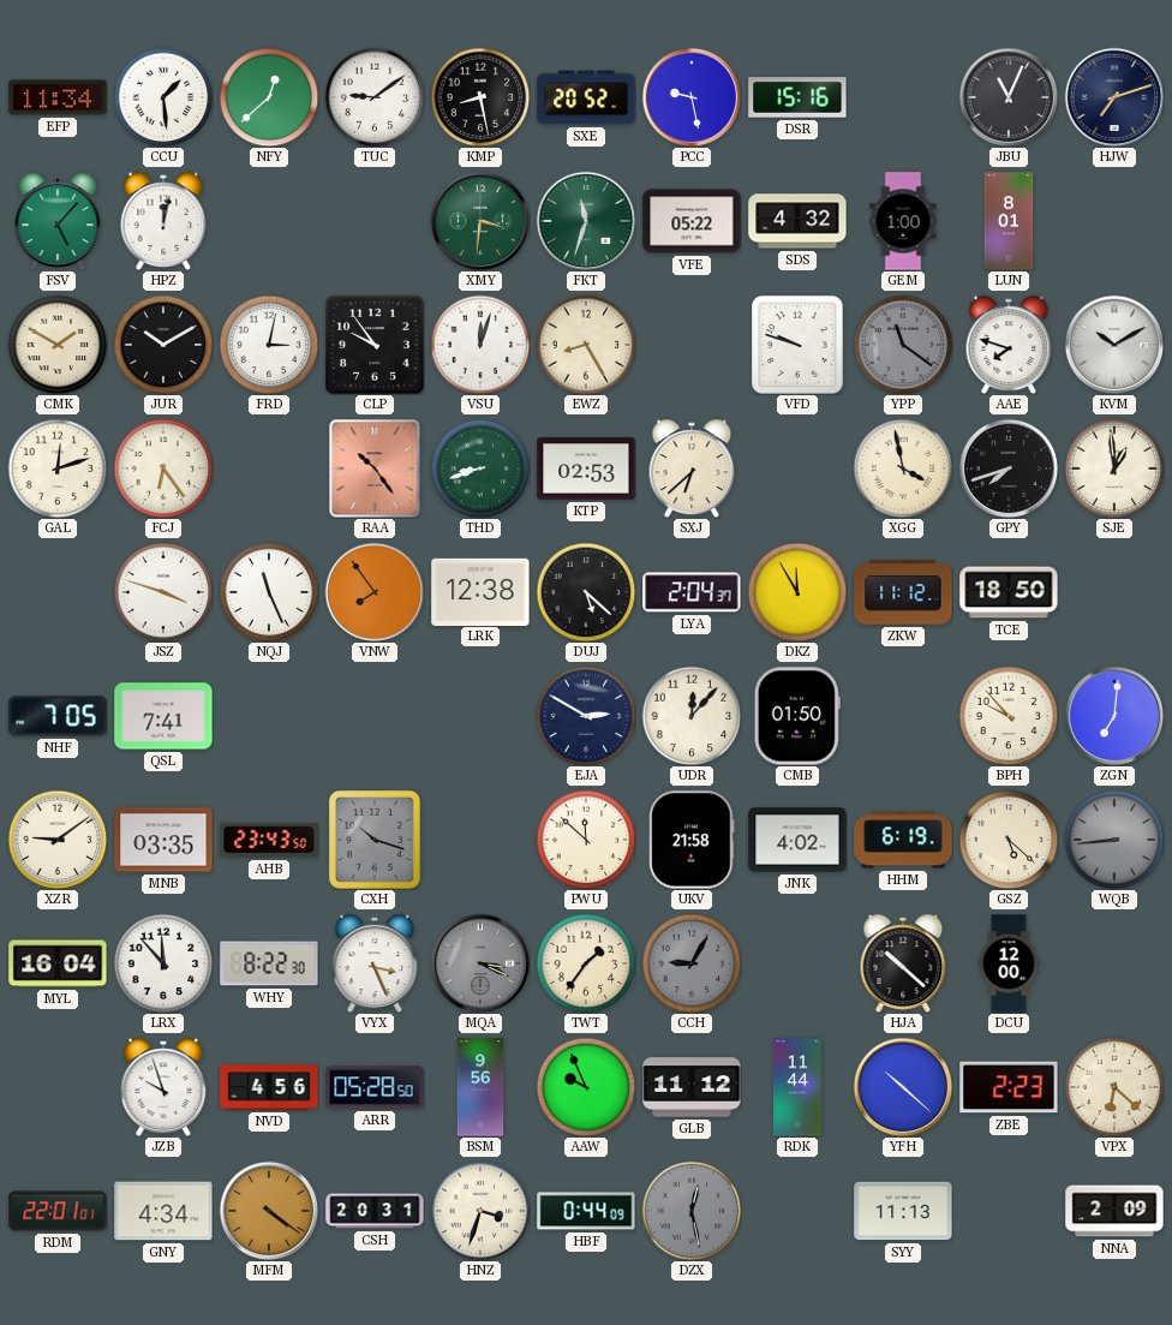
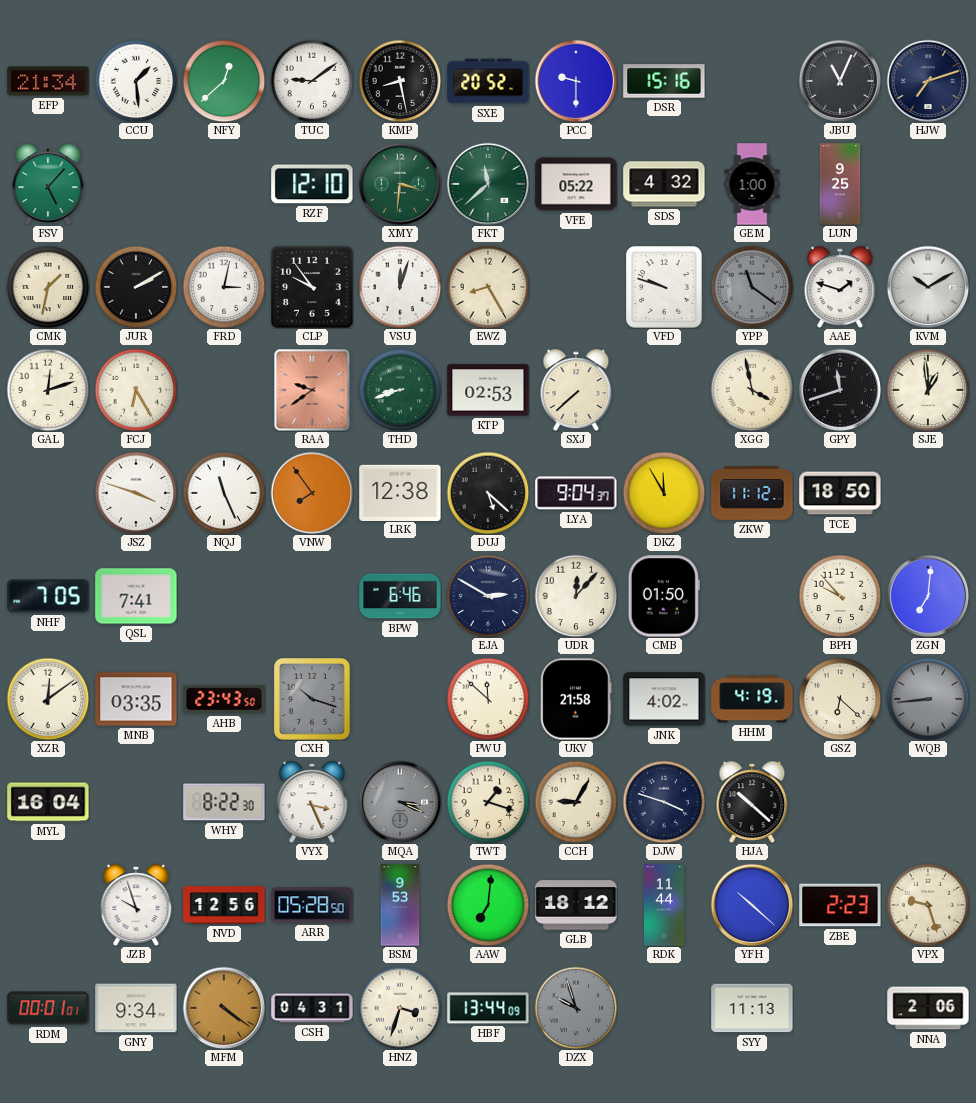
EFP: 11:34 -> 21:34 (48, 81)
PCC: 9:28 -> 9:30 (576, 81)
HPZ: 12:02 -> none (163, 220)
RZF: none -> 12:10 (312, 184)
FKT: 11:33 -> 11:38 (488, 184)
LUN: 8:01 -> 9:25 (840, 184)
CMK: 1:50 -> 1:32 (48, 287)
JUR: 10:10 -> 2:10 (136, 287)
AAE: 7:48 -> 1:48 (840, 286)
FCJ: 6:24 -> 6:25 (136, 390)
RAA: 10:24 -> 9:39 (312, 390)
SXJ: 6:38 -> 7:38 (576, 389)
GPY: 7:42 -> 11:42 (840, 390)
LYA: 2:04 -> 9:04 (576, 493)
BPW: none -> 6:46 (400, 596)
XZR: 9:09 -> 12:09 (48, 699)
HHM: 6:19 -> 4:19 (752, 699)
GSZ: 5:22 -> 6:22 (840, 699)
LRX: 11:53 -> none (163, 963)
TWT: 1:36 -> 1:18 (488, 802)
CCH dial: grey -> cream (576, 802)
DJW: none -> 3:48 (664, 802)
DCU: 12:00 -> none (1009, 963)
NVD: 4:56 -> 12:56 (224, 905)
BSM: 9:56 -> 9:53 (400, 905)
AAW: 9:56 -> 7:01 (488, 905)
GLB: 11:12 -> 18:12 (576, 905)
VPX: 6:22 -> 9:27 (928, 905)
RDM: 22:01 -> 00:01 (48, 1008)
GNY: 4:34 -> 9:34 (136, 1008)
CSH: 20:31 -> 04:31 (312, 1008)
HBF: 0:44 -> 13:44 (488, 1008)
DZX: 12:28 -> 9:57 (576, 1008)
NNA: 2:09 -> 2:06 (928, 1008)
